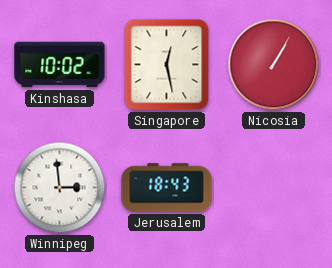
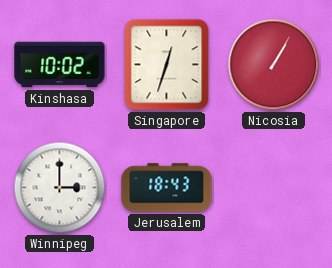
Singapore: 12:28 -> 12:33 (167, 65)
Winnipeg: 2:59 -> 3:00 (60, 188)
